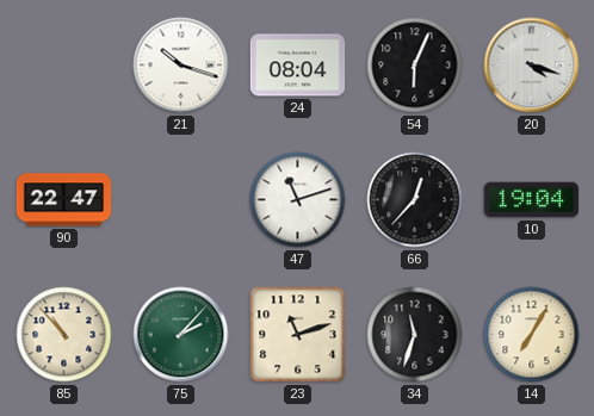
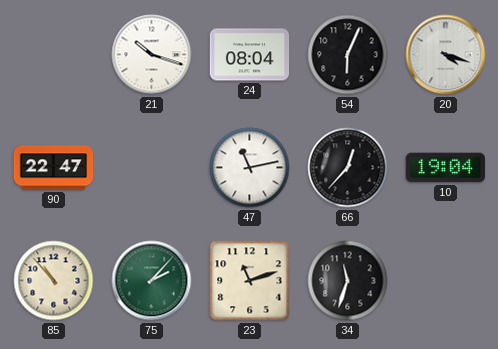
47: 11:12 -> 11:13 (250, 168)
14: 7:05 -> none (532, 335)
